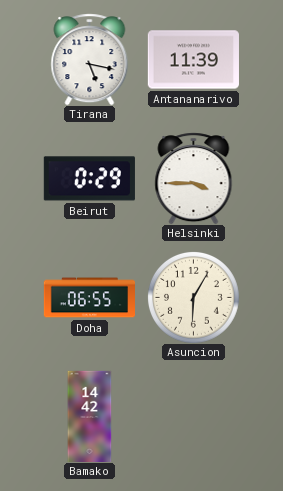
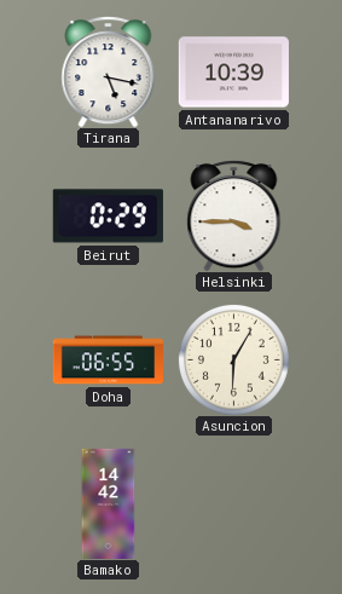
Antananarivo: 11:39 -> 10:39 (233, 73)
